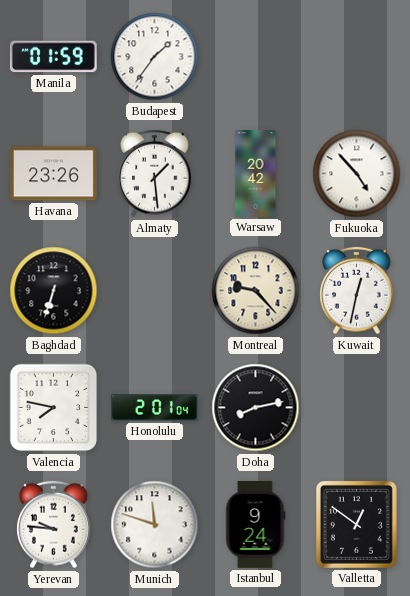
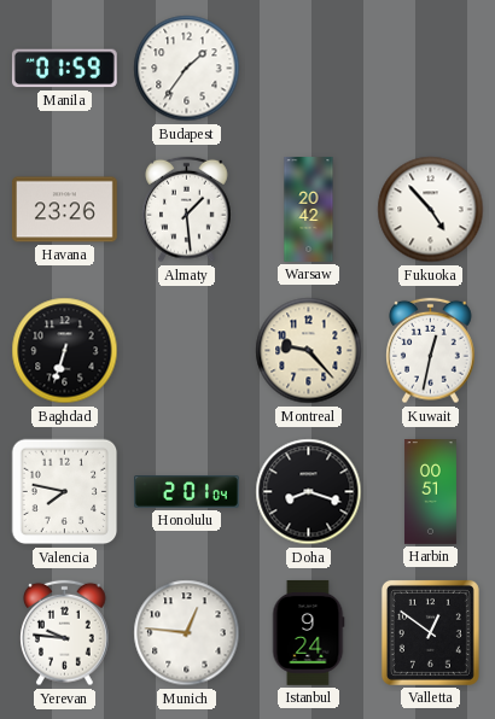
Doha: 8:13 -> 8:18 (309, 492)
Harbin: none -> 00:51 (430, 492)
Munich: 11:48 -> 12:46 (187, 633)
